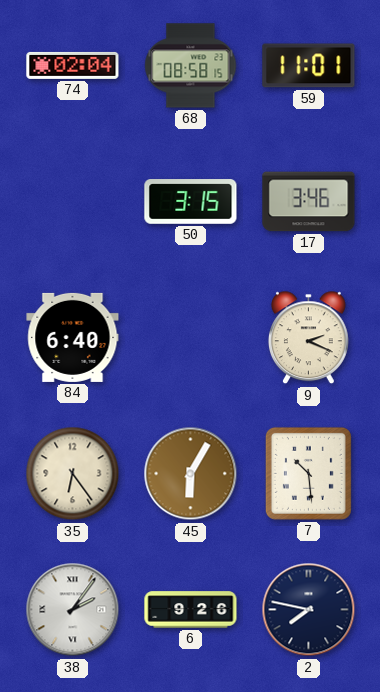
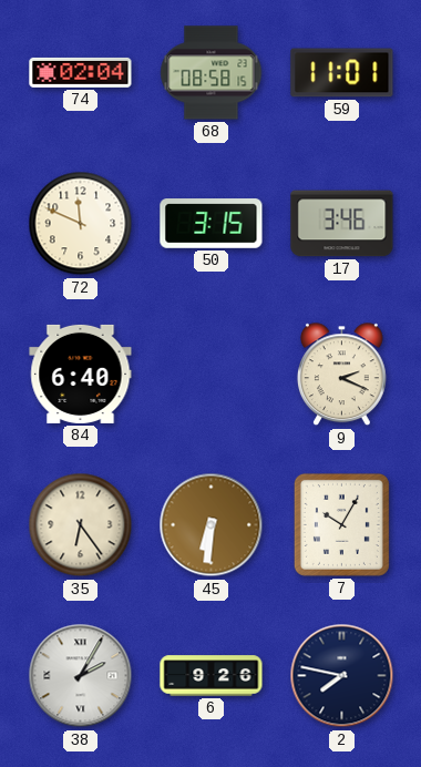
72: none -> 11:49 (81, 224)
45: 6:05 -> 6:31 (212, 525)
7: 10:29 -> 10:05 (341, 524)
38: 2:06 -> 2:05 (81, 676)
